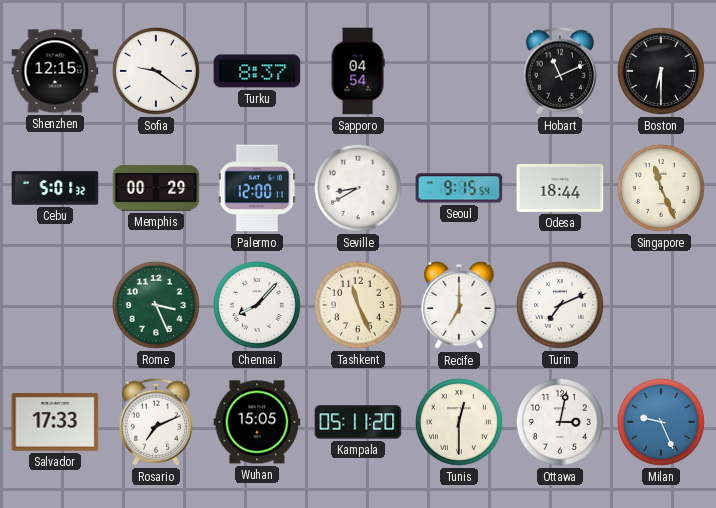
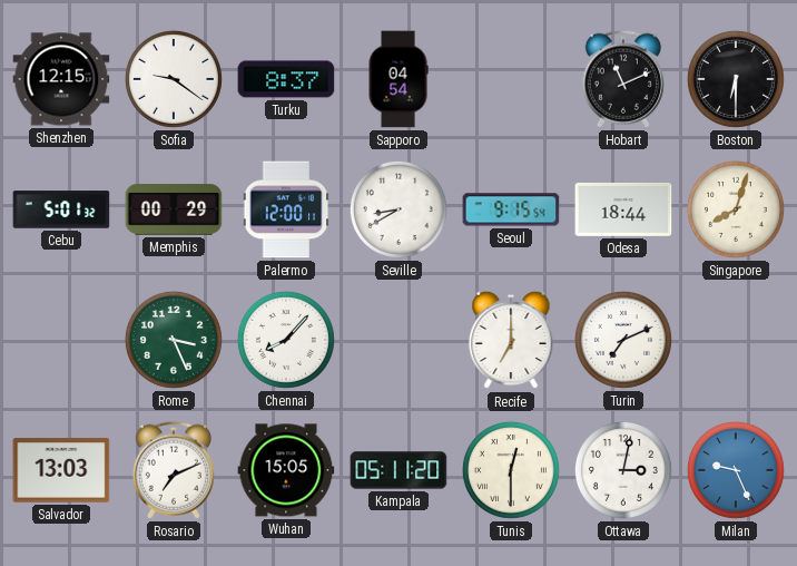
Singapore: 11:26 -> 8:03 (736, 209)
Tashkent: 11:26 -> none (358, 305)
Salvador: 17:33 -> 13:03 (61, 470)
